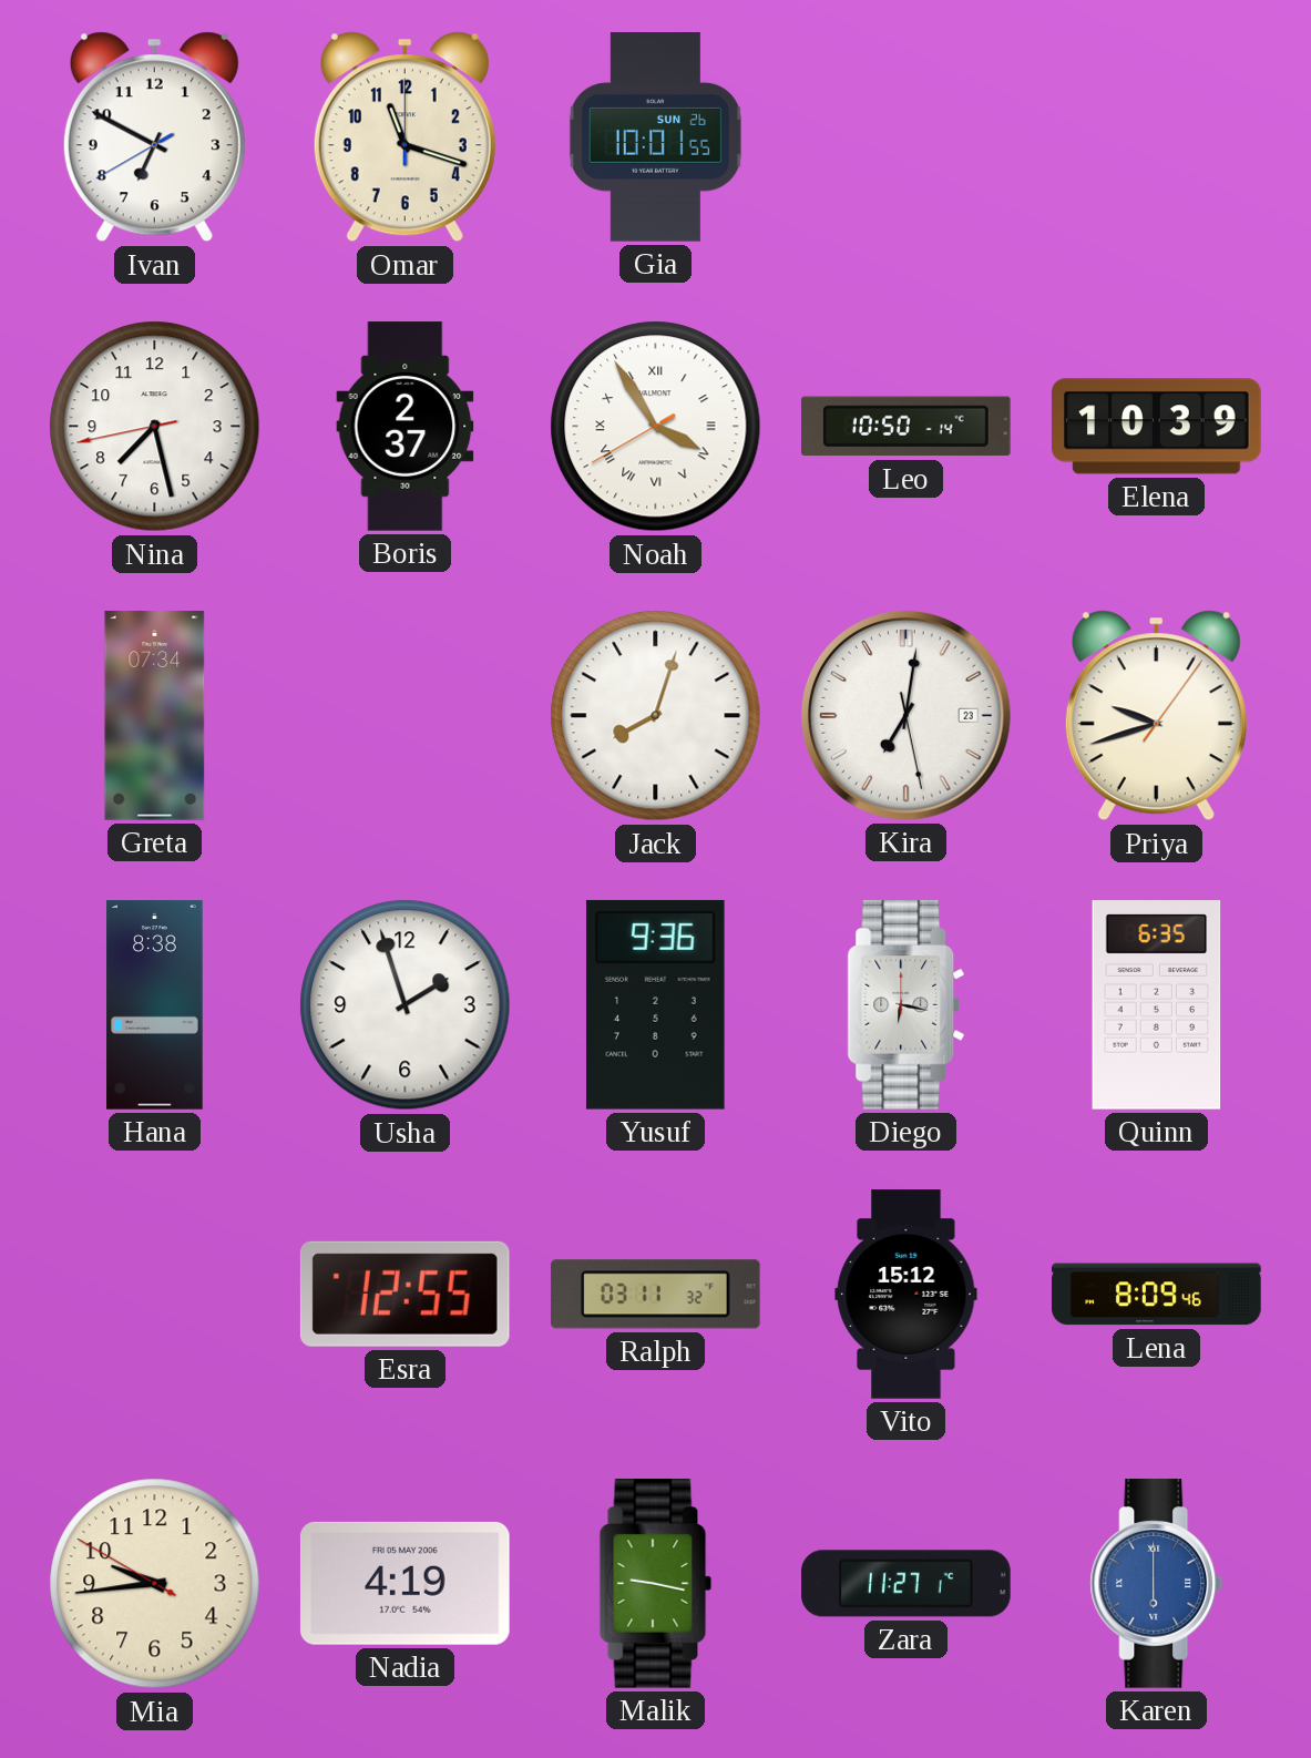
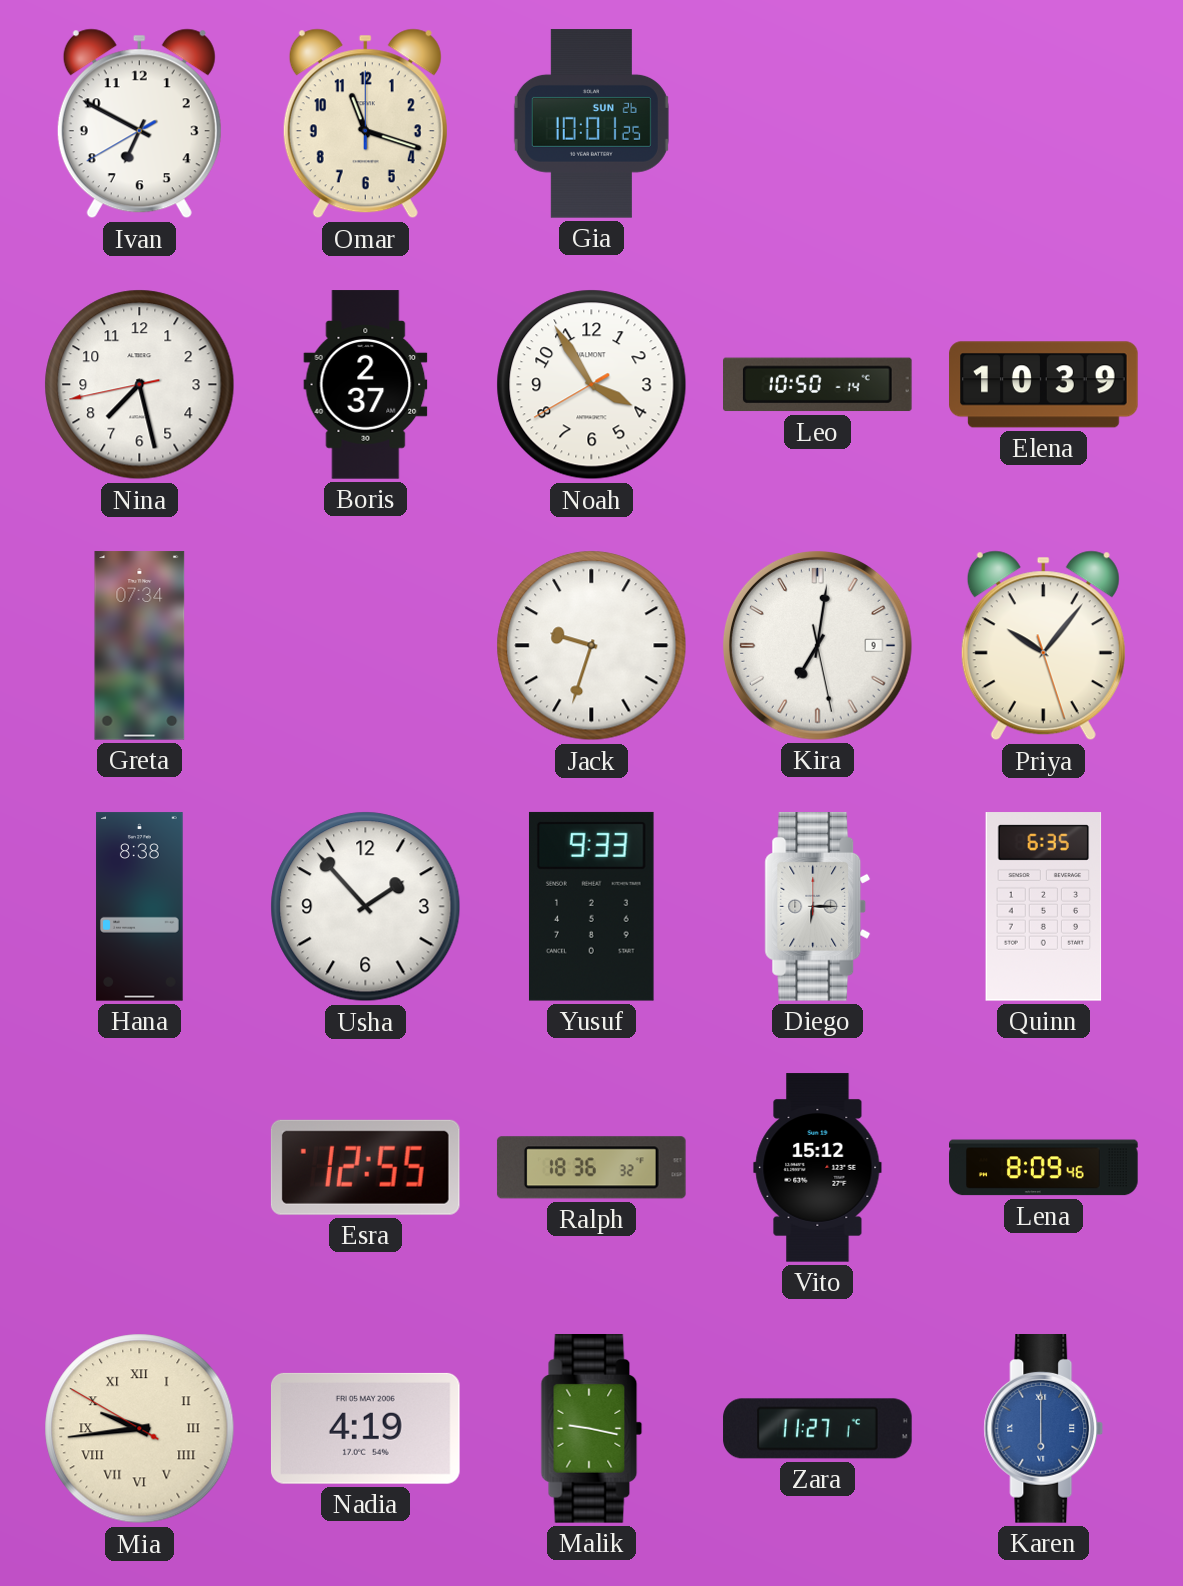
Gia: 10:01:55 -> 10:01:25 (591, 124)
Noah numerals: Roman -> Arabic (592, 385)
Jack: 8:03 -> 9:33 (592, 646)
Kira date: 23 -> 9 (818, 646)
Priya: 9:42 -> 10:06 (1043, 646)
Usha: 1:57 -> 1:53 (366, 907)
Yusuf: 9:36 -> 9:33 (591, 906)
Diego: 6:17 -> 6:15 (818, 907)
Ralph: 03:11 -> 18:36 (591, 1168)
Mia numerals: Arabic -> Roman (140, 1429)
